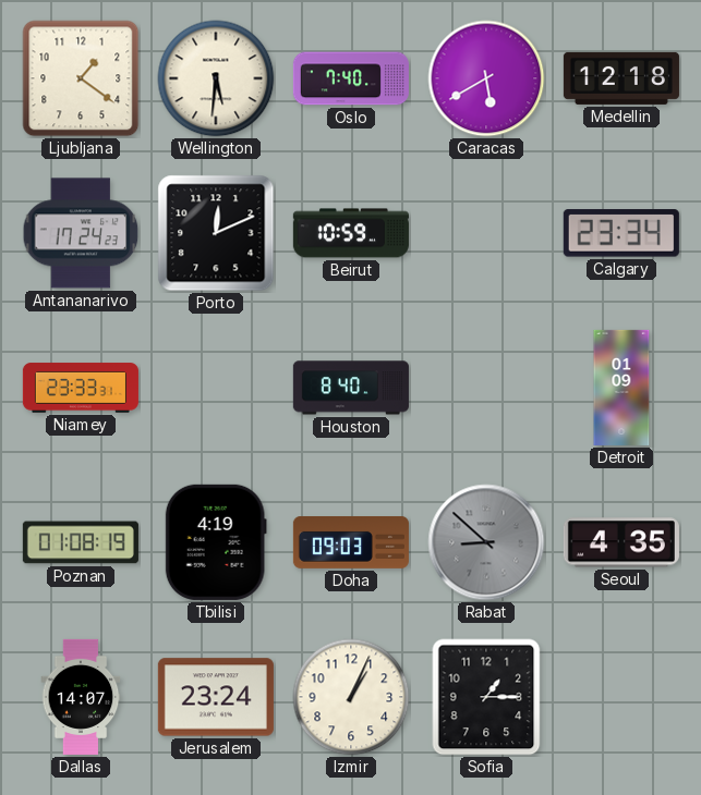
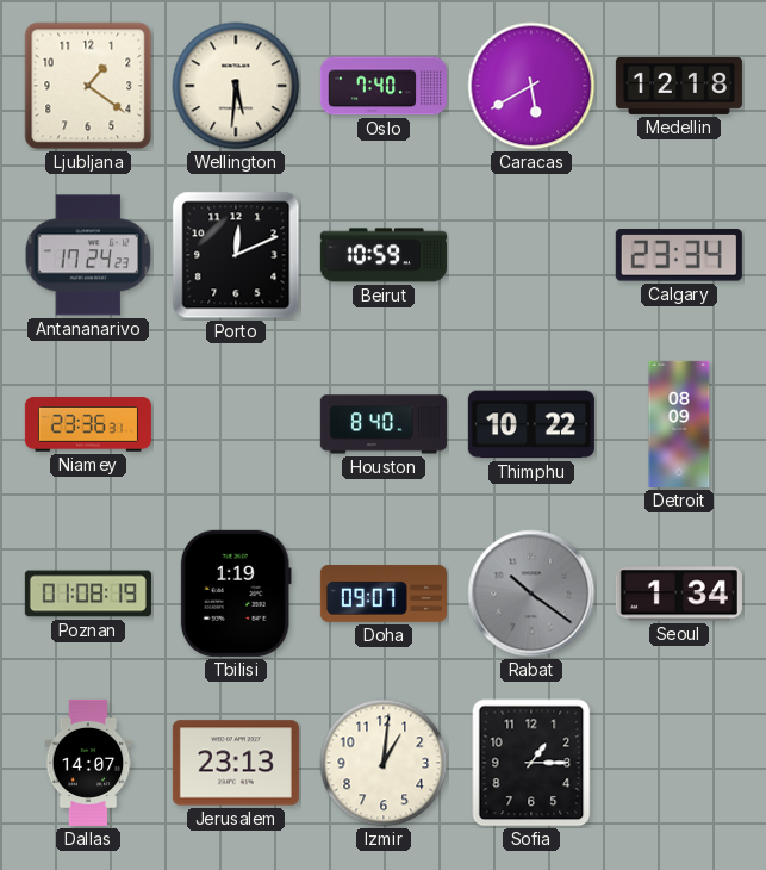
Niamey: 23:33 -> 23:36 (88, 424)
Thimphu: none -> 10:22 (531, 424)
Detroit: 01:09 -> 08:09 (679, 424)
Tbilisi: 4:19 -> 1:19 (236, 594)
Doha: 09:03 -> 09:07 (384, 595)
Rabat: 8:52 -> 10:21 (531, 594)
Seoul: 4:35 -> 1:34 (679, 594)
Jerusalem: 23:24 -> 23:13 (236, 763)
Izmir: 1:04 -> 1:01 (384, 763)
